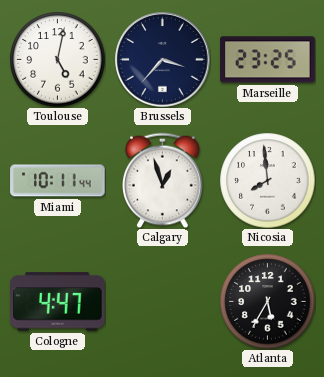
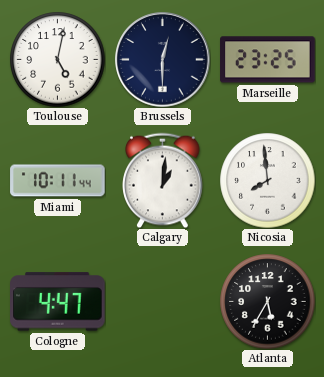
Brussels: 3:37 -> 12:30 (163, 60)
Calgary: 12:57 -> 1:01 (163, 180)
